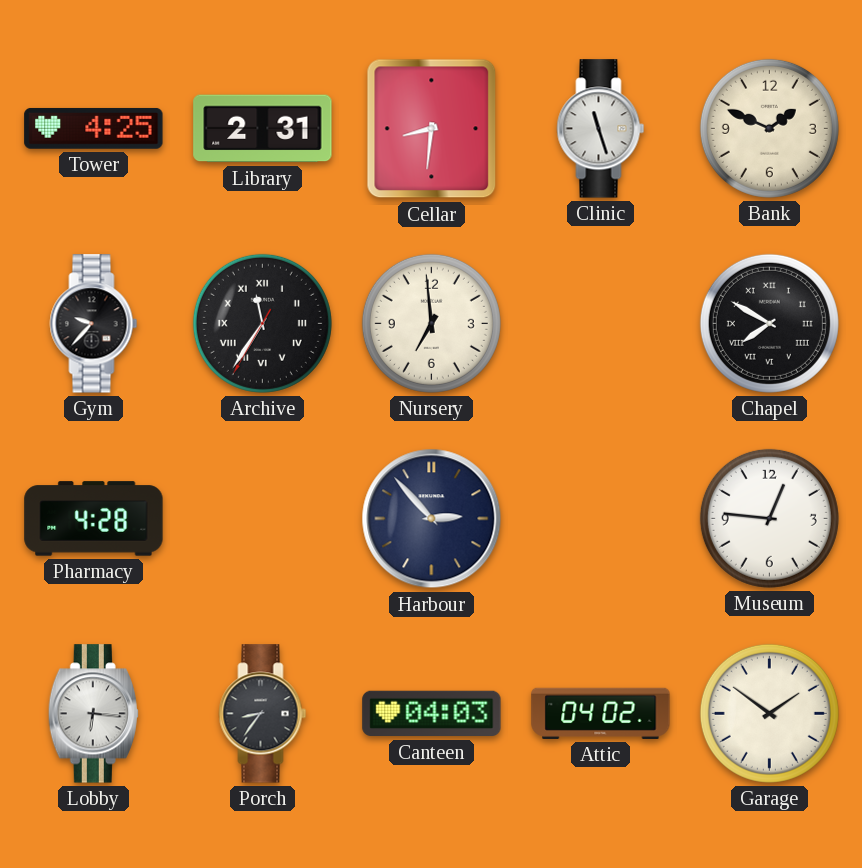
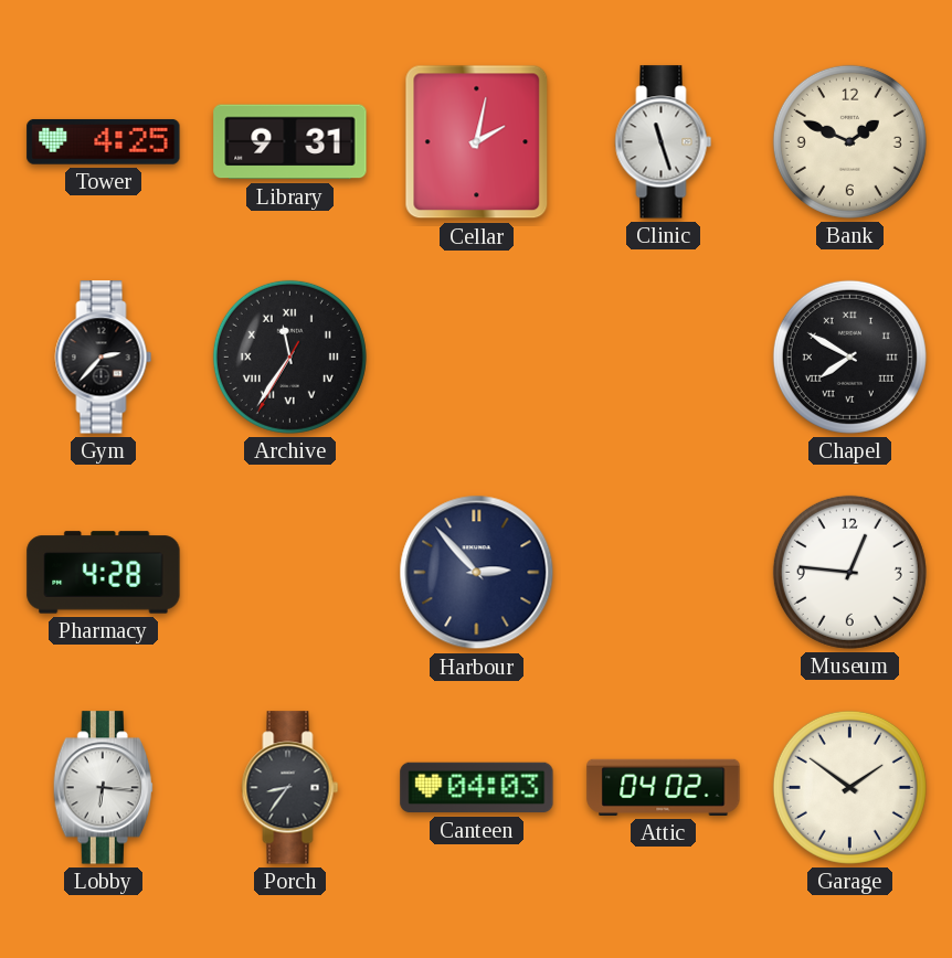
Library: 2:31 -> 9:31 (290, 142)
Cellar: 8:31 -> 2:02 (477, 142)
Gym: 9:37 -> 2:37 (104, 358)
Nursery: 6:59 -> none (431, 323)
